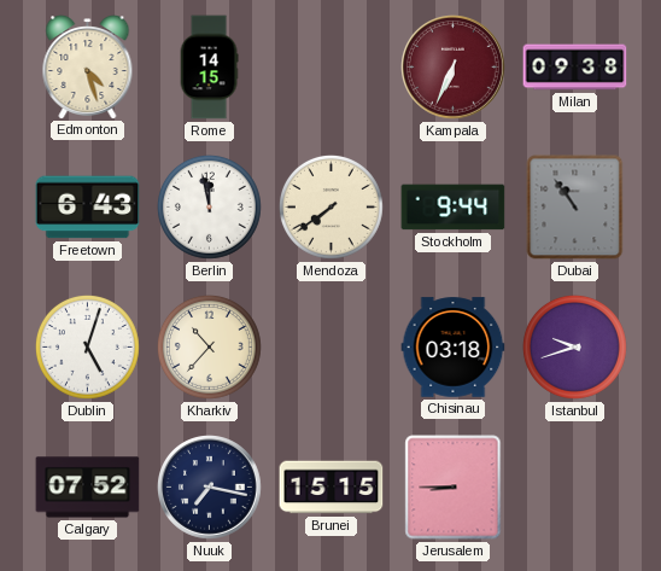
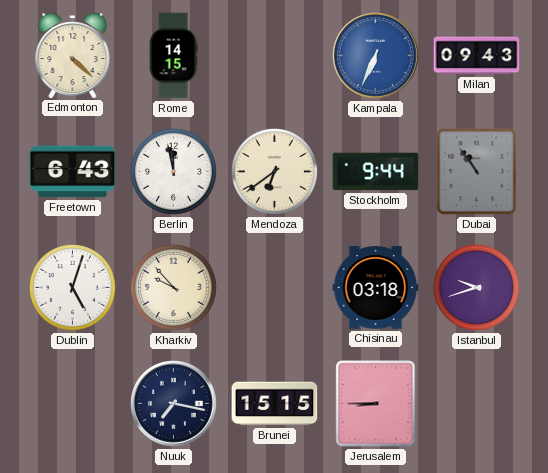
Edmonton: 4:27 -> 4:22 (73, 56)
Kampala dial: burgundy -> blue (376, 56)
Milan: 09:38 -> 09:43 (477, 56)
Mendoza: 7:39 -> 6:39 (274, 171)
Kharkiv: 10:37 -> 9:53 (173, 287)
Calgary: 07:52 -> none (88, 488)
